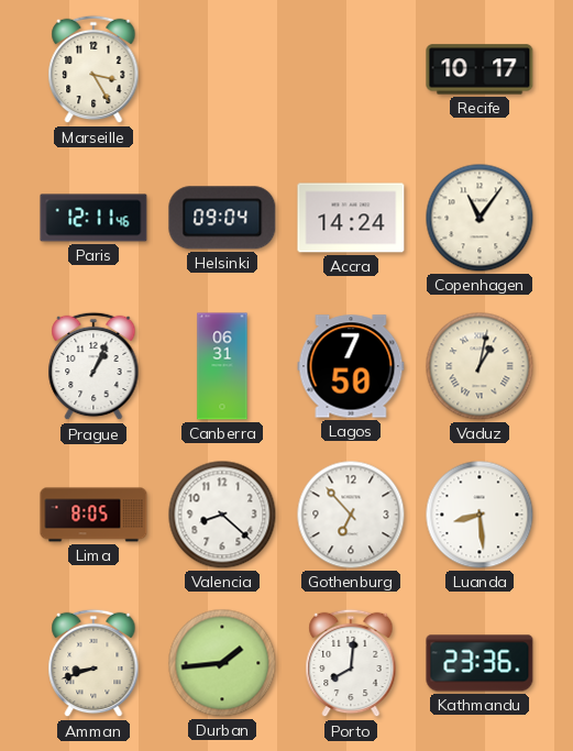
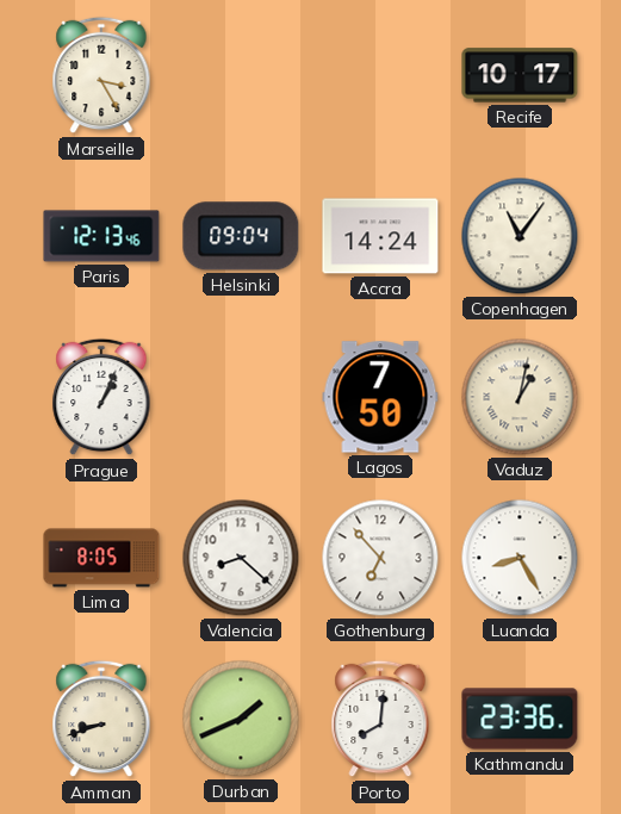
Paris: 12:11 -> 12:13 (101, 236)
Canberra: 06:31 -> none (222, 366)
Luanda: 8:29 -> 8:25 (520, 558)
Durban: 1:44 -> 1:41 (241, 719)
